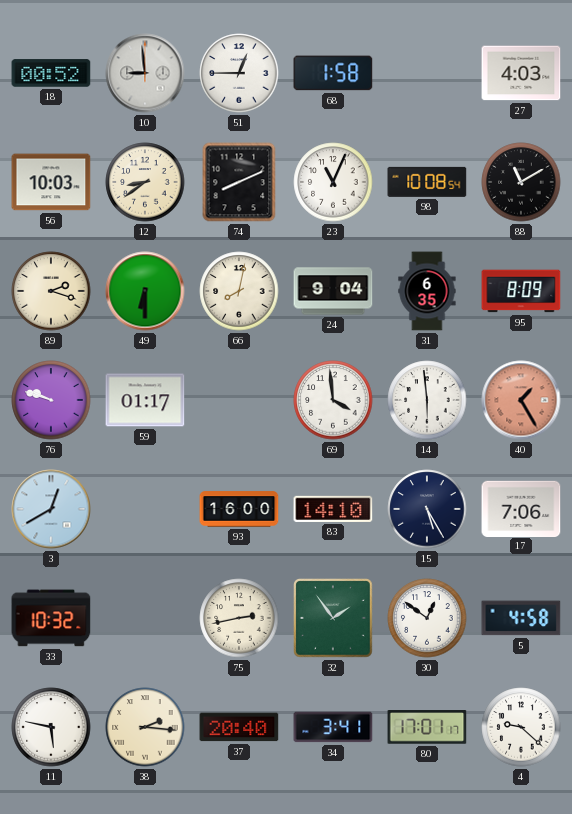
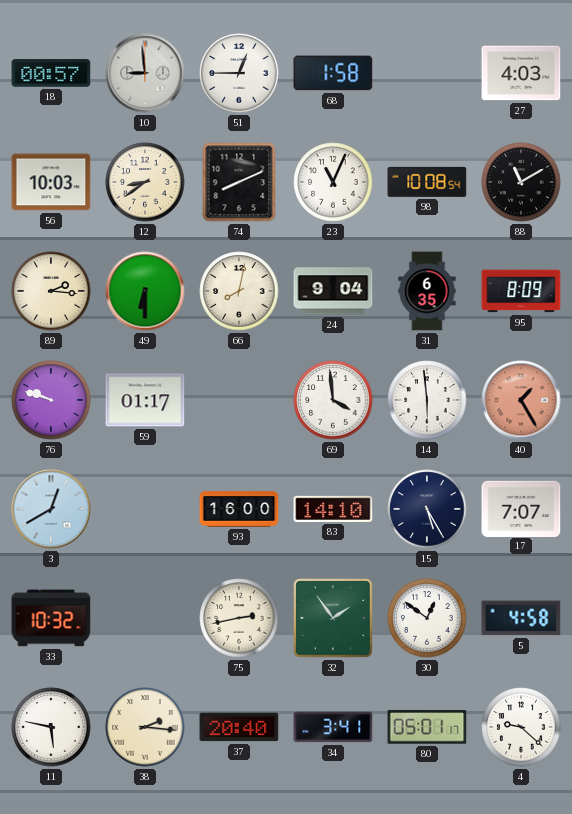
18: 00:52 -> 00:57 (51, 73)
89: 2:18 -> 2:16 (51, 291)
17: 7:06 -> 7:07 (521, 508)
80: 17:01 -> 05:01 (427, 727)
